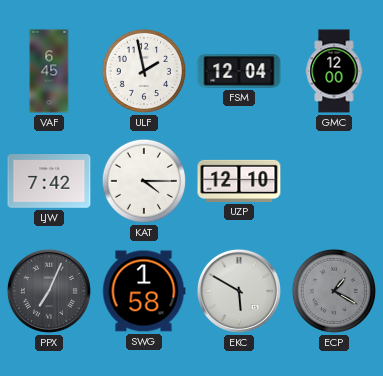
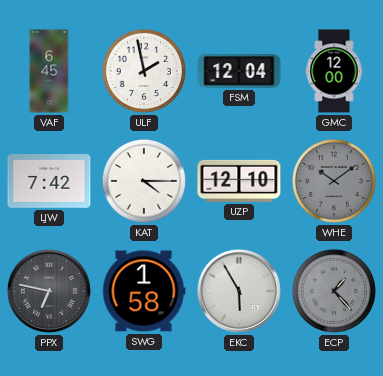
WHE: none -> 10:09 (334, 181)
PPX: 7:04 -> 6:47 (49, 291)
EKC: 5:50 -> 5:55 (239, 291)
ECP: 1:20 -> 1:23 (334, 291)
